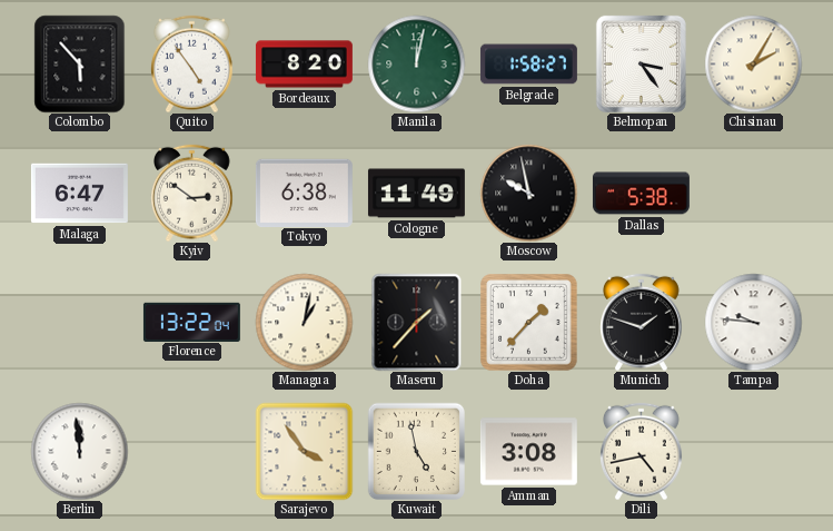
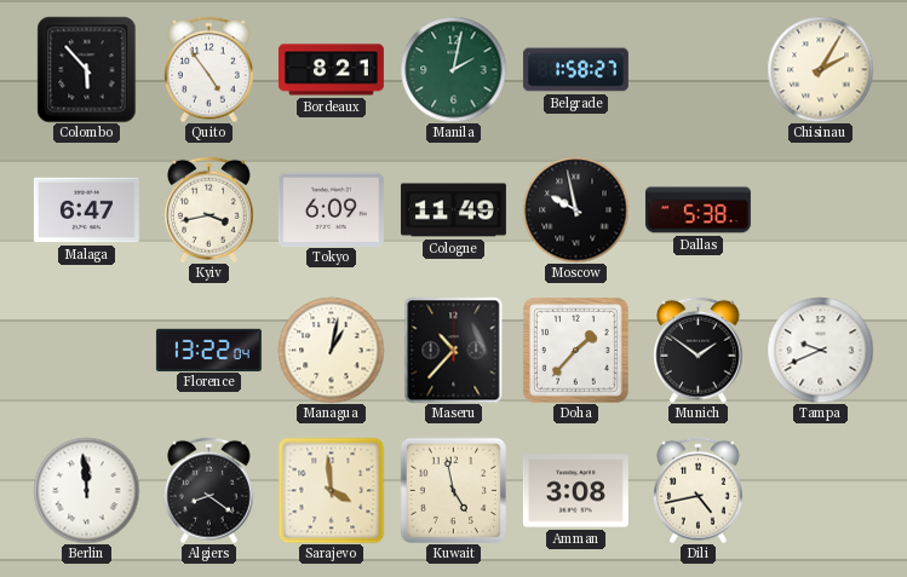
Bordeaux: 8:20 -> 8:21 (331, 70)
Manila: 12:02 -> 2:02 (453, 69)
Belmopan: 3:24 -> none (641, 63)
Kyiv: 2:51 -> 3:43 (209, 209)
Tokyo: 6:38 -> 6:09 (331, 209)
Maseru: 1:37 -> 10:37 (454, 350)
Munich: 1:48 -> 1:51 (699, 350)
Tampa: 9:46 -> 9:41 (820, 350)
Algiers: none -> 8:21 (209, 490)
Sarajevo: 3:54 -> 3:59 (331, 490)
